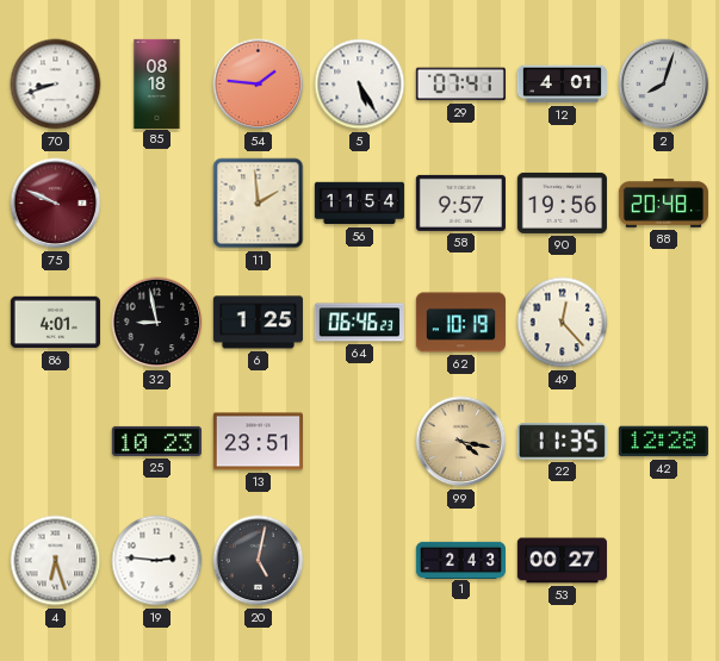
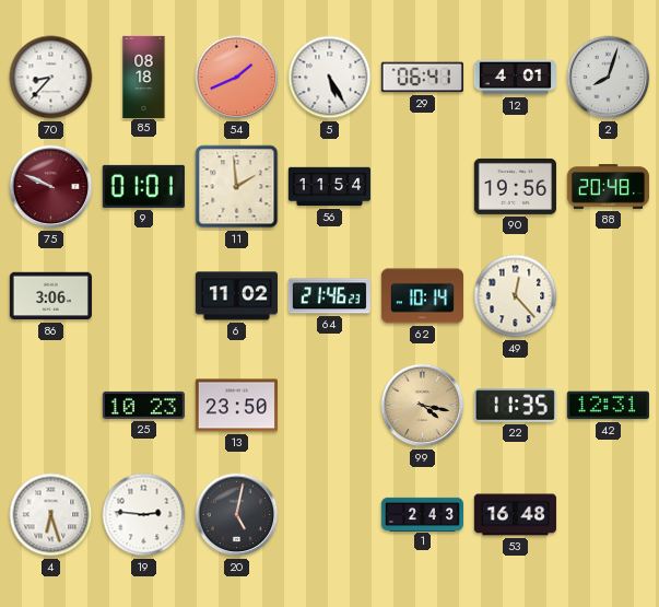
70: 8:42 -> 8:37 (51, 78)
54: 1:46 -> 1:41 (237, 78)
29: 07:41 -> 06:41 (422, 78)
9: none -> 01:01 (143, 186)
58: 9:57 -> none (460, 202)
86: 4:01 -> 3:06 (50, 296)
32: 8:58 -> none (157, 323)
6: 1:25 -> 11:02 (236, 296)
64: 06:46 -> 21:46 (329, 296)
62: 10:19 -> 10:14 (422, 296)
13: 23:51 -> 23:50 (236, 406)
42: 12:28 -> 12:31 (608, 406)
53: 00:27 -> 16:48 (515, 515)
